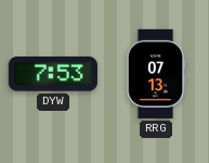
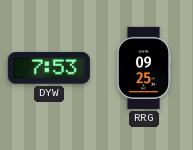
RRG: 07:13 -> 09:25 (144, 68)
